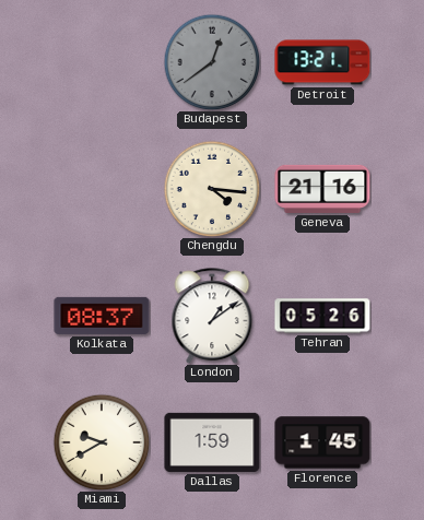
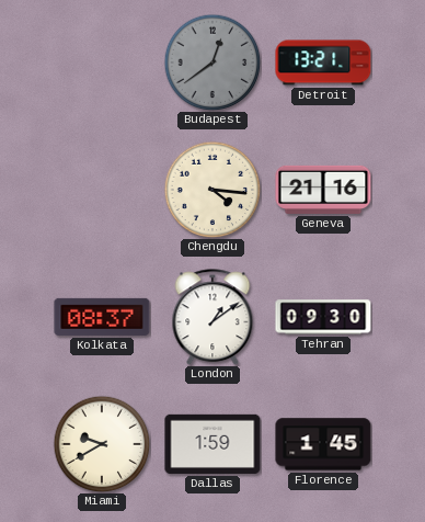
Tehran: 05:26 -> 09:30 (323, 317)
